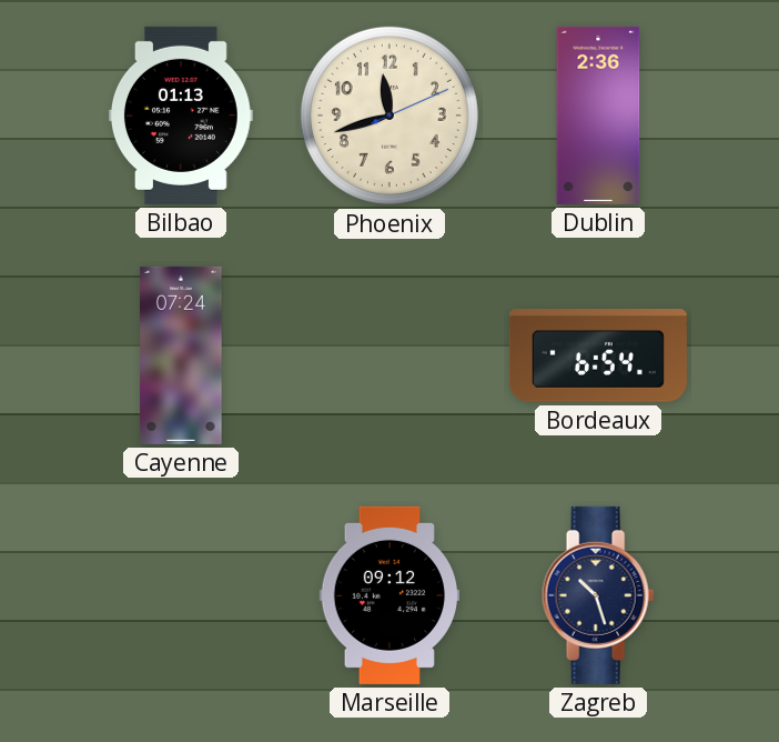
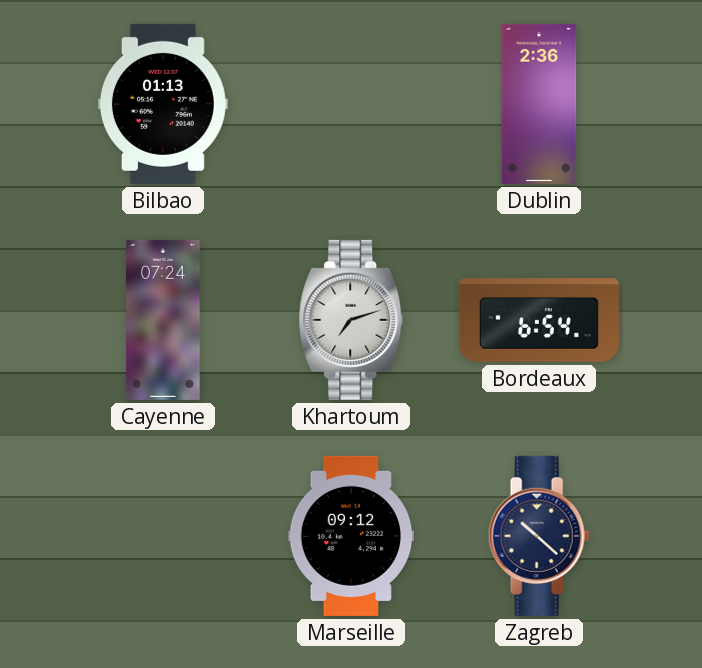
Phoenix: 11:42 -> none (389, 116)
Khartoum: none -> 7:12 (351, 320)
Zagreb: 10:27 -> 10:22 (539, 536)
